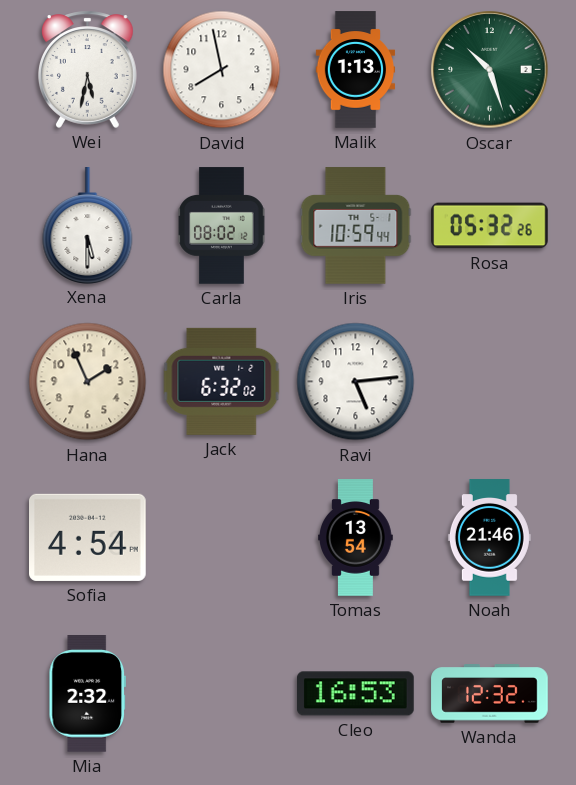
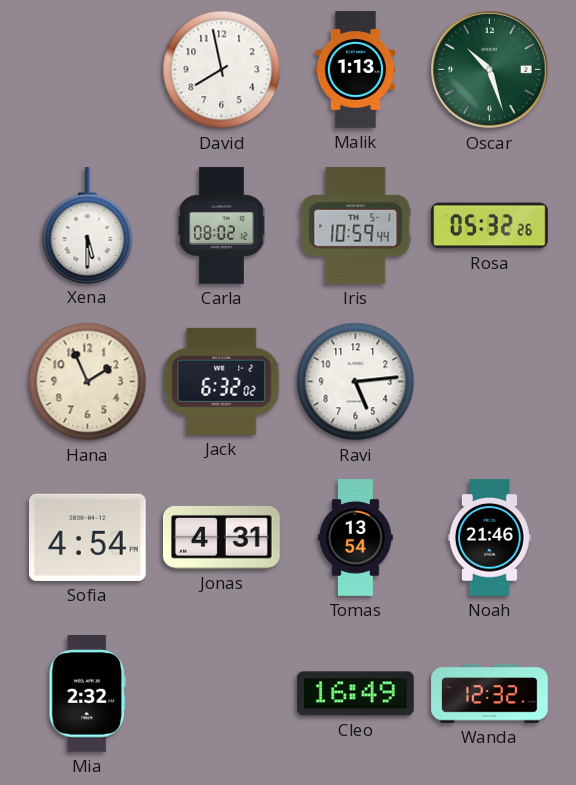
Wei: 5:32 -> none (87, 69)
Jonas: none -> 4:31 (222, 537)
Cleo: 16:53 -> 16:49 (356, 694)
